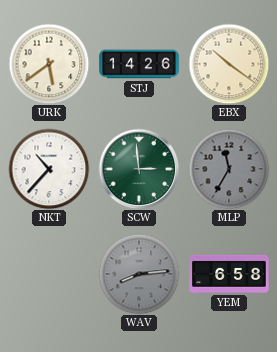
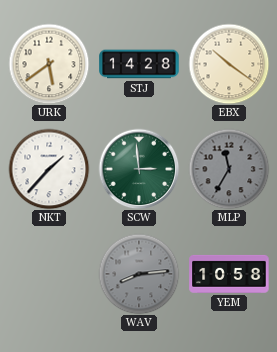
STJ: 14:26 -> 14:28 (139, 64)
NKT: 10:37 -> 1:37 (49, 169)
YEM: 6:58 -> 10:58 (229, 274)
